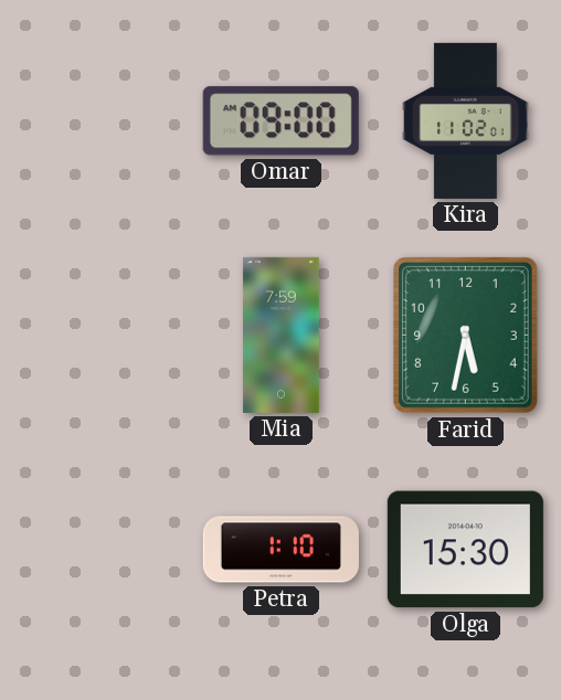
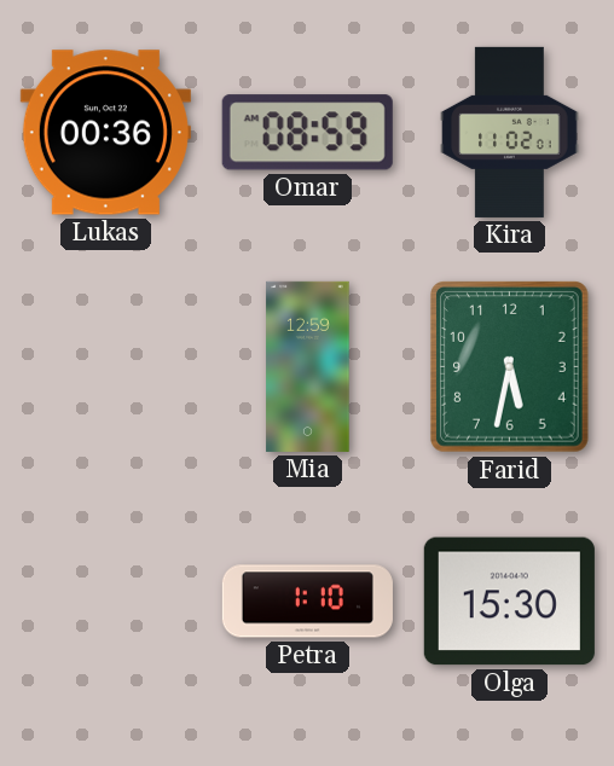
Lukas: none -> 00:36 (105, 133)
Omar: 09:00 -> 08:59 (307, 133)
Mia: 7:59 -> 12:59 (308, 366)
